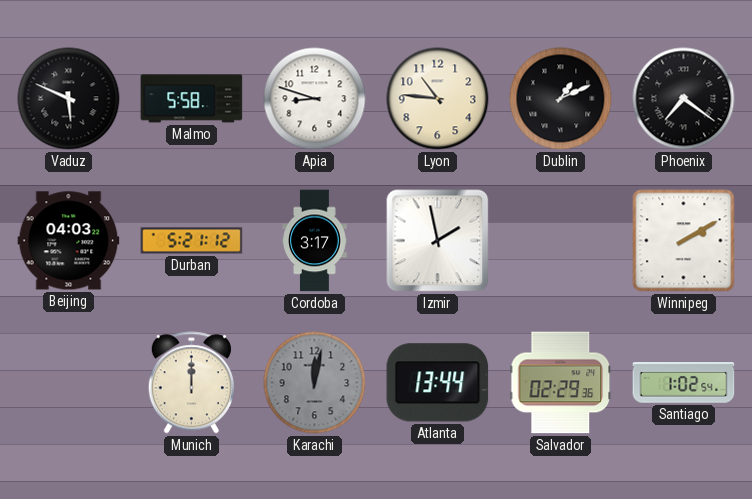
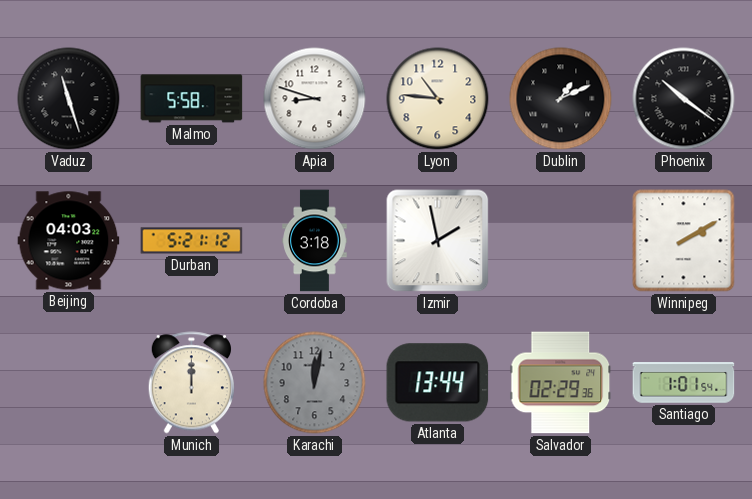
Vaduz: 5:49 -> 11:27 (69, 99)
Phoenix: 7:21 -> 10:21 (684, 99)
Cordoba: 3:17 -> 3:18 (315, 241)
Santiago: 1:02 -> 1:01 (684, 383)
